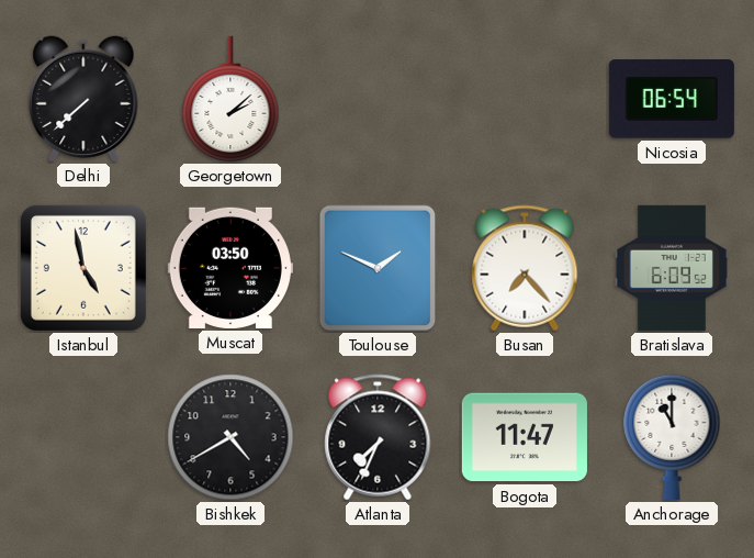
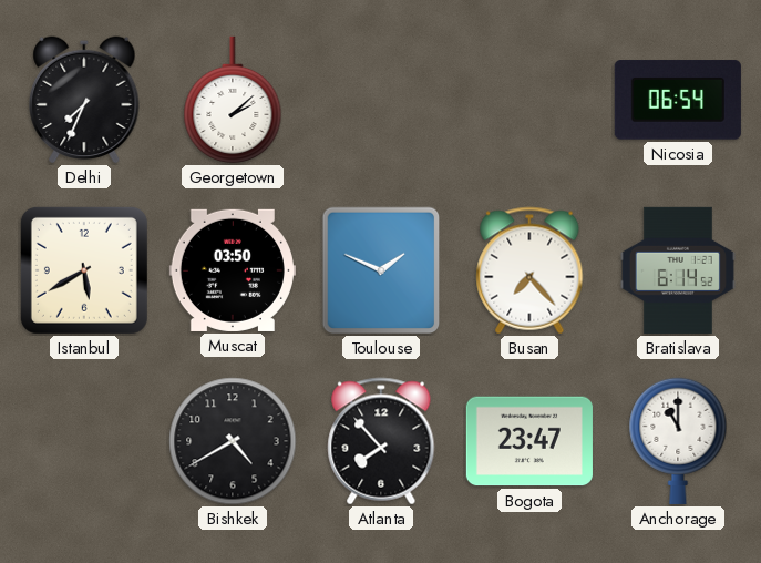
Delhi: 7:38 -> 7:34 (84, 100)
Istanbul: 4:58 -> 5:40 (84, 270)
Bratislava: 6:09 -> 6:14 (678, 270)
Atlanta: 7:34 -> 7:53 (381, 441)
Bogota: 11:47 -> 23:47 (529, 441)
